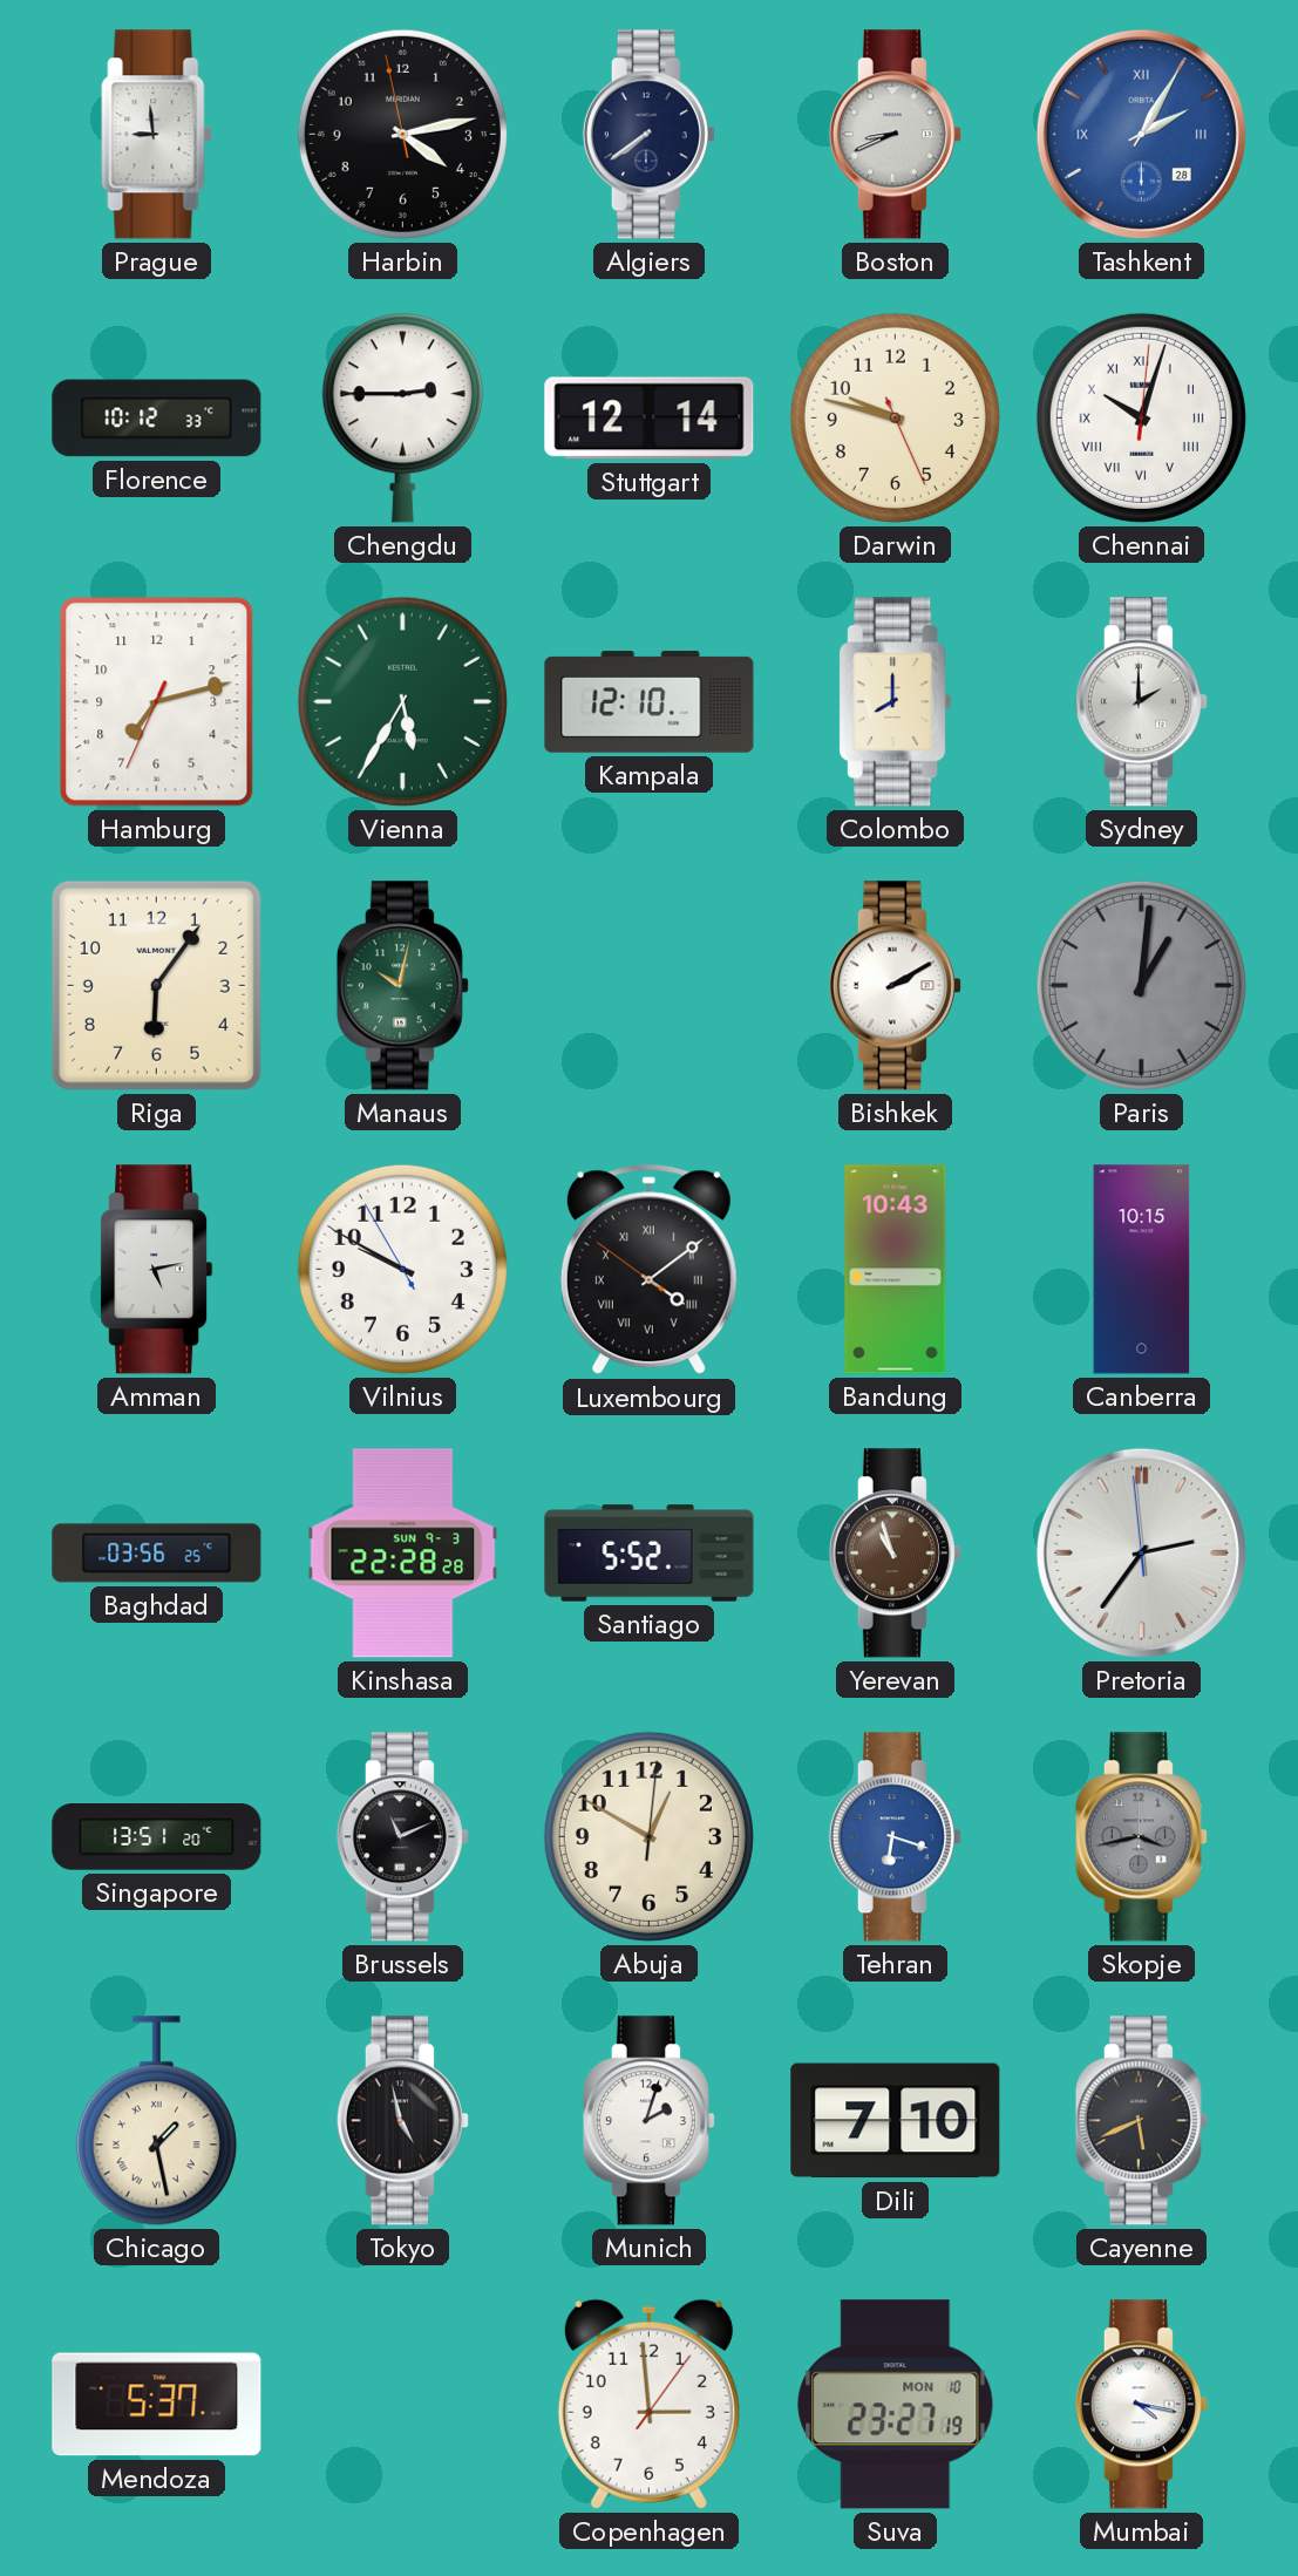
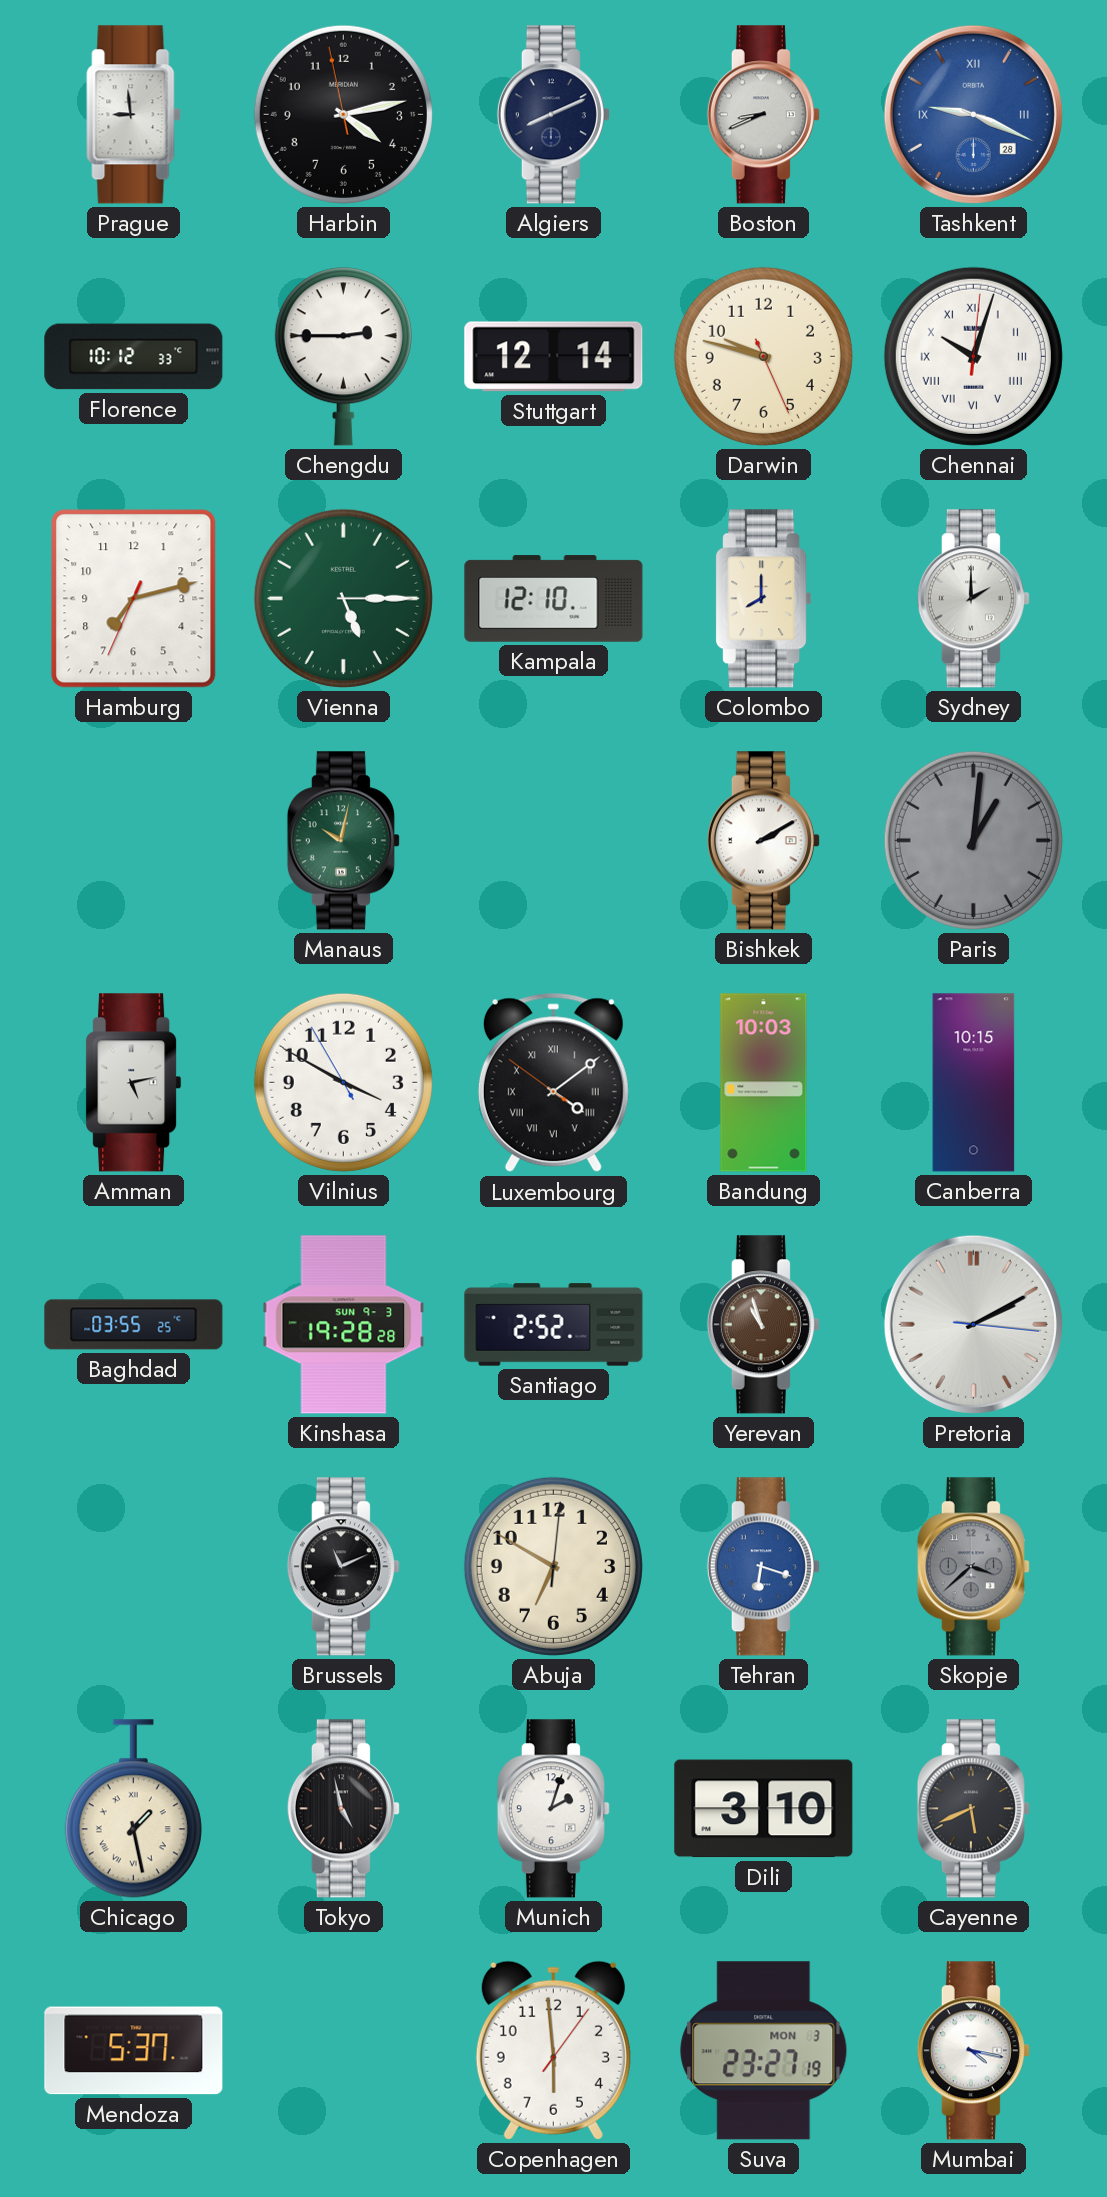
Algiers: 7:39 -> 8:11 (553, 115)
Tashkent: 2:05 -> 9:19 (973, 114)
Vienna: 5:35 -> 5:15 (343, 598)
Riga: 6:06 -> none (156, 985)
Vilnius: 9:49 -> 3:49 (343, 1082)
Bandung: 10:43 -> 10:03 (764, 1083)
Baghdad: 03:56 -> 03:55 (134, 1325)
Kinshasa: 22:28 -> 19:28 (344, 1325)
Santiago: 5:52 -> 2:52 (554, 1325)
Pretoria: 2:35 -> 2:10 (973, 1324)
Singapore: 13:51 -> none (157, 1837)
Abuja: 12:50 -> 6:50 (553, 1566)
Skopje: 3:43 -> 3:38 (973, 1567)
Dili: 7:10 -> 3:10 (764, 1809)
Copenhagen: 2:59 -> 5:59 (553, 2050)
Suva date: MON 10 -> MON 3 (764, 2051)
